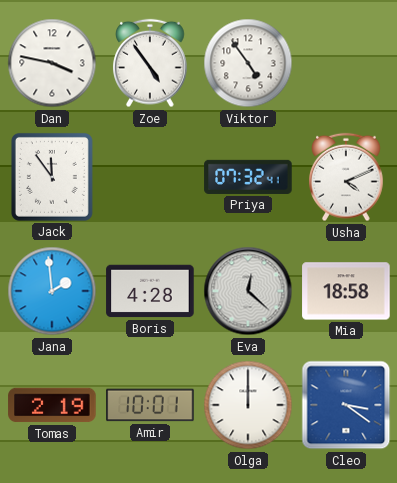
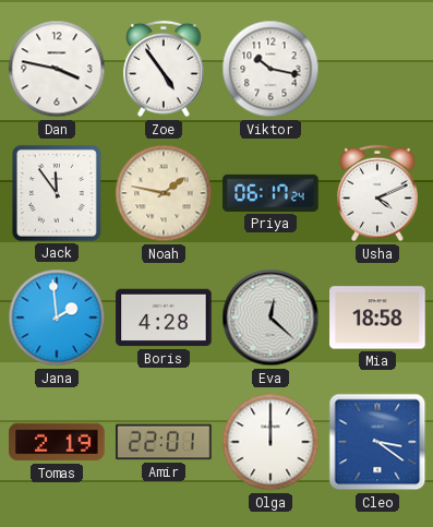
Viktor: 4:54 -> 10:17 (270, 69)
Noah: none -> 1:47 (164, 193)
Priya: 07:32 -> 06:17 (270, 193)
Amir: 10:01 -> 22:01 (164, 442)
